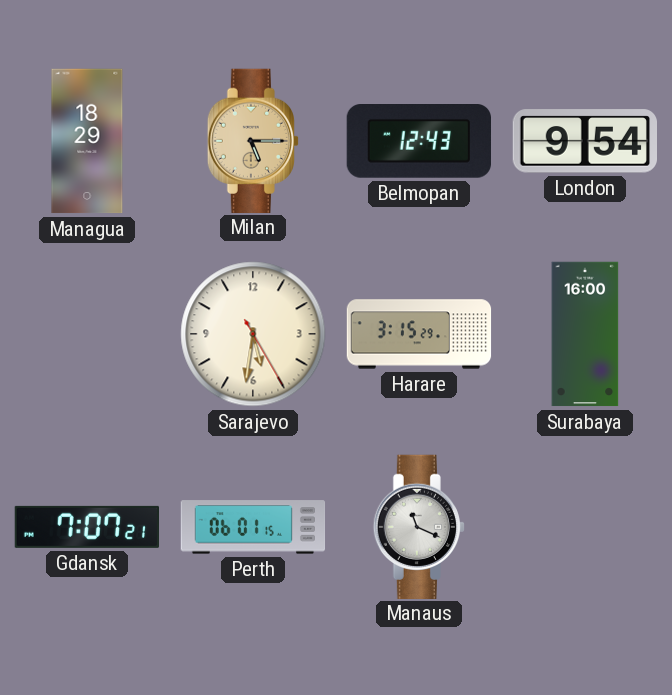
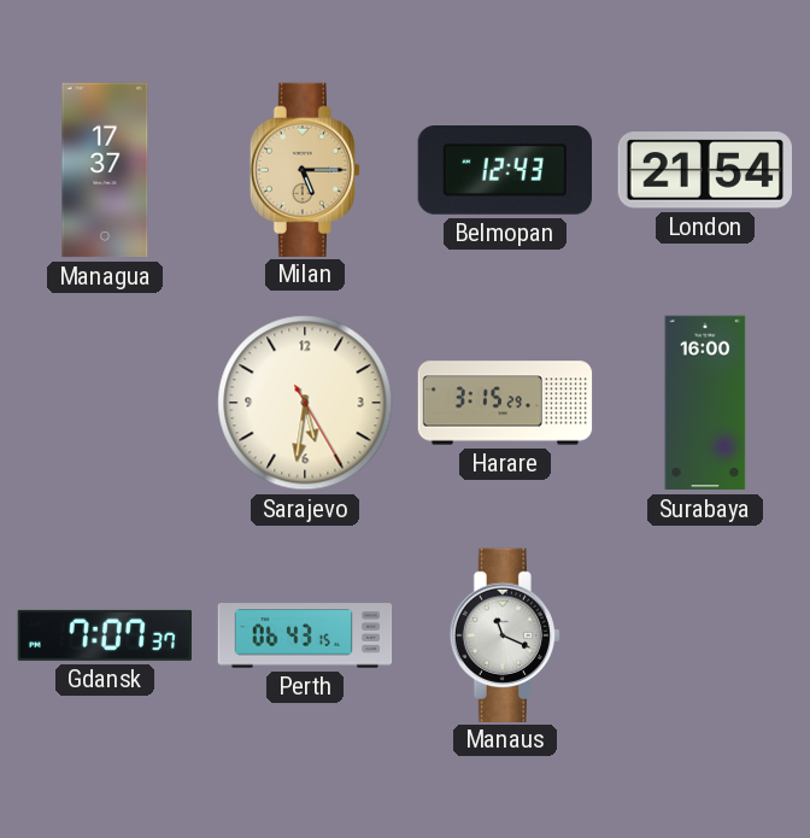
Managua: 18:29 -> 17:37 (105, 170)
London: 9:54 -> 21:54 (704, 170)
Gdansk: 7:07:21 -> 7:07:37 (104, 635)
Perth: 06:01 -> 06:43 (305, 635)
